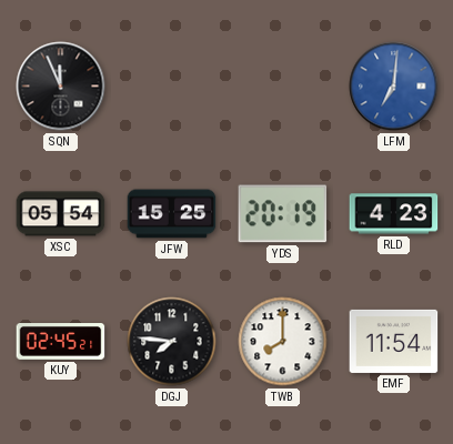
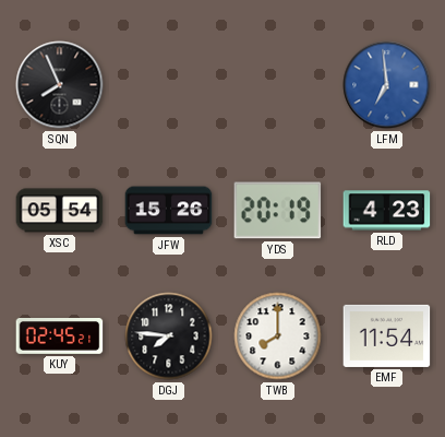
SQN: 11:56 -> 7:56 (60, 85)
LFM: 7:01 -> 6:59 (387, 85)
JFW: 15:25 -> 15:26 (169, 211)
